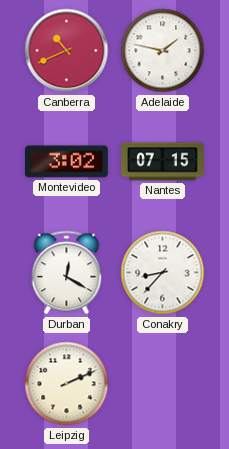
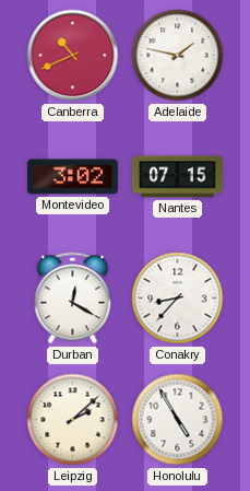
Leipzig: 2:11 -> 2:08 (73, 420)
Honolulu: none -> 4:55 (178, 420)
